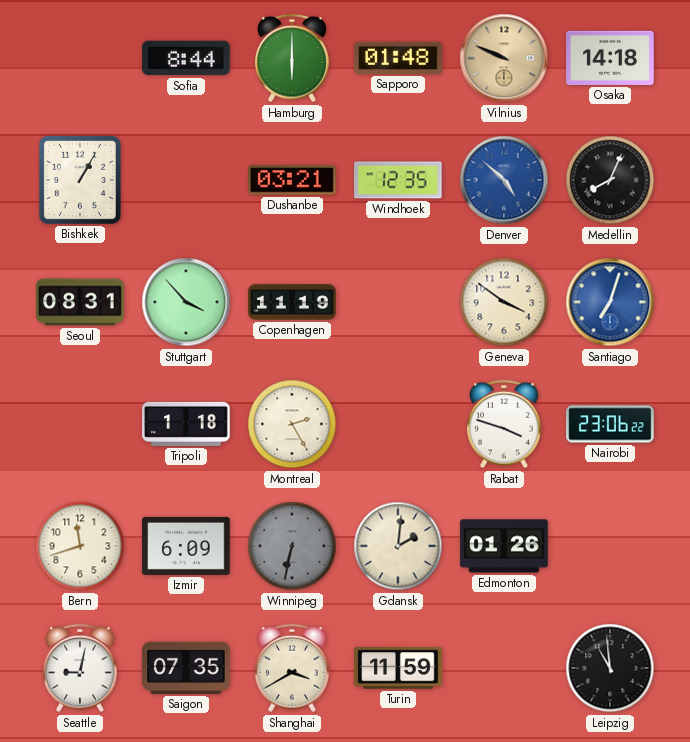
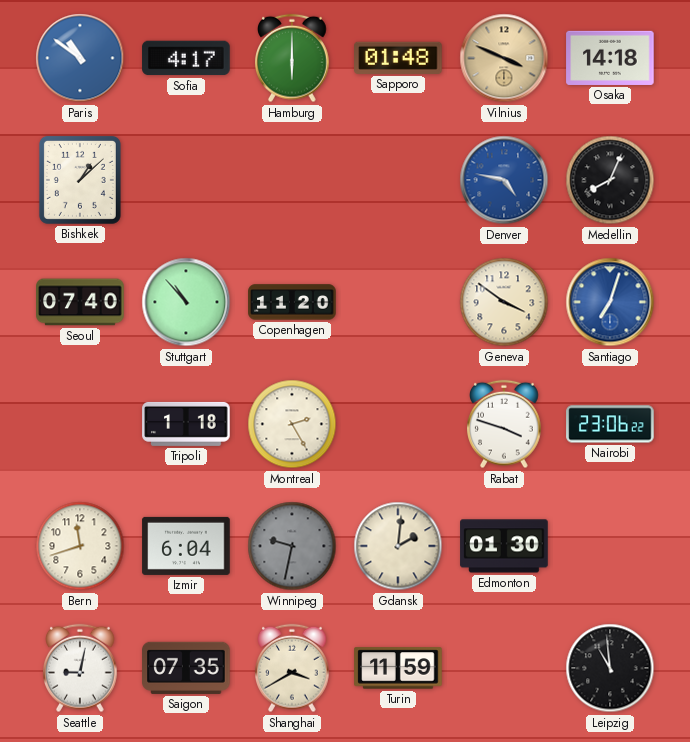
Paris: none -> 10:51 (80, 58)
Sofia: 8:44 -> 4:17 (186, 58)
Vilnius: 9:49 -> 3:49 (504, 58)
Bishkek: 1:05 -> 1:08 (80, 180)
Dushanbe: 03:21 -> none (292, 180)
Windhoek: 12:35 -> none (398, 180)
Denver: 4:52 -> 4:47 (504, 180)
Seoul: 08:31 -> 07:40 (80, 302)
Stuttgart: 3:53 -> 10:53 (186, 302)
Copenhagen: 11:19 -> 11:20 (292, 302)
Izmir: 6:09 -> 6:04 (186, 546)
Winnipeg: 6:32 -> 9:32 (292, 546)
Edmonton: 01:26 -> 01:30 (504, 546)
